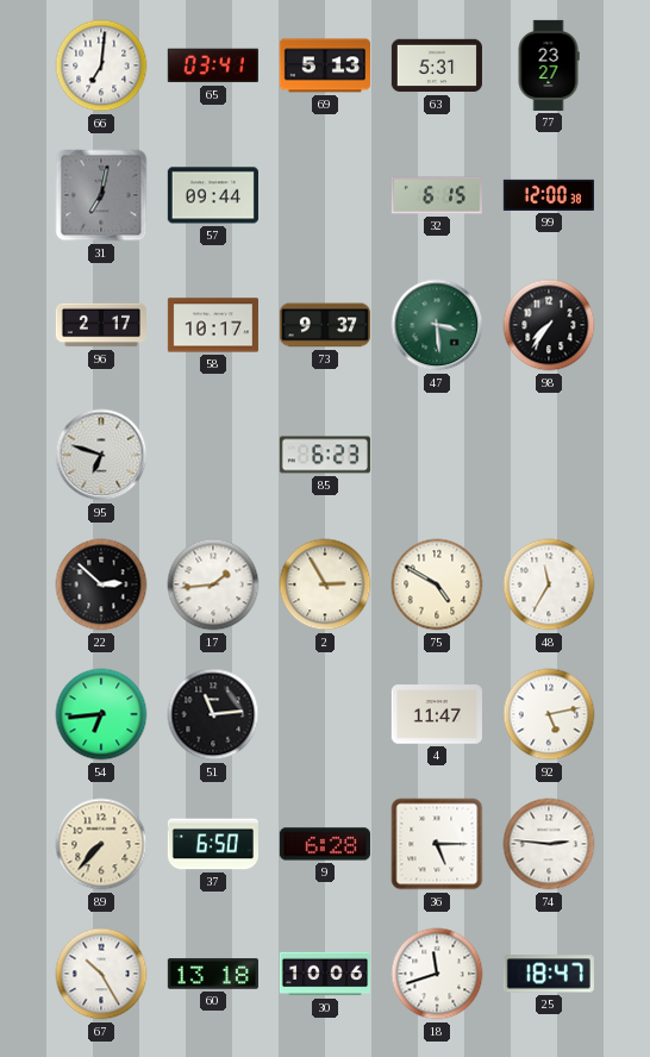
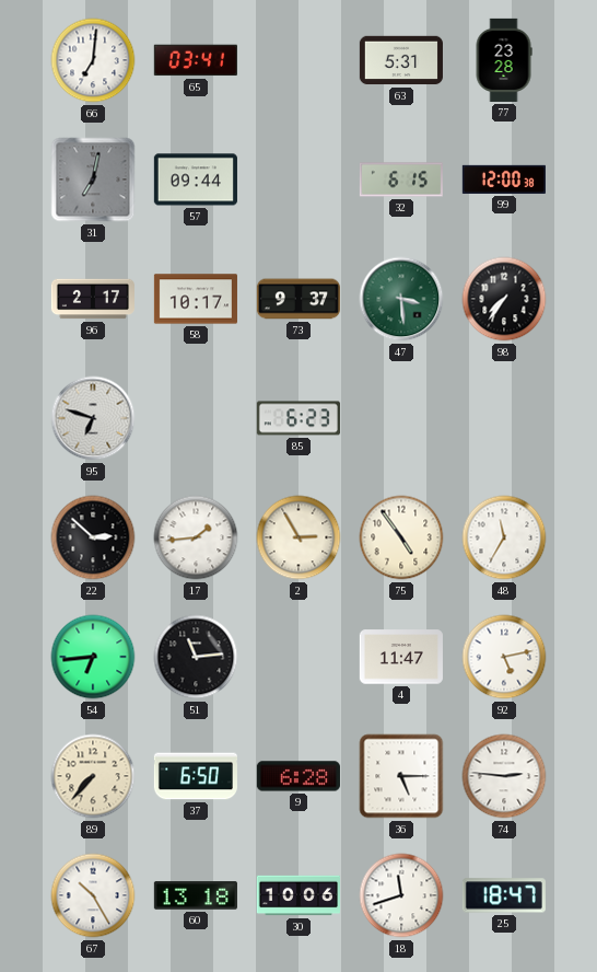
69: 5:13 -> none (325, 65)
77: 23:27 -> 23:28 (504, 60)
75: 4:50 -> 4:54 (401, 537)
